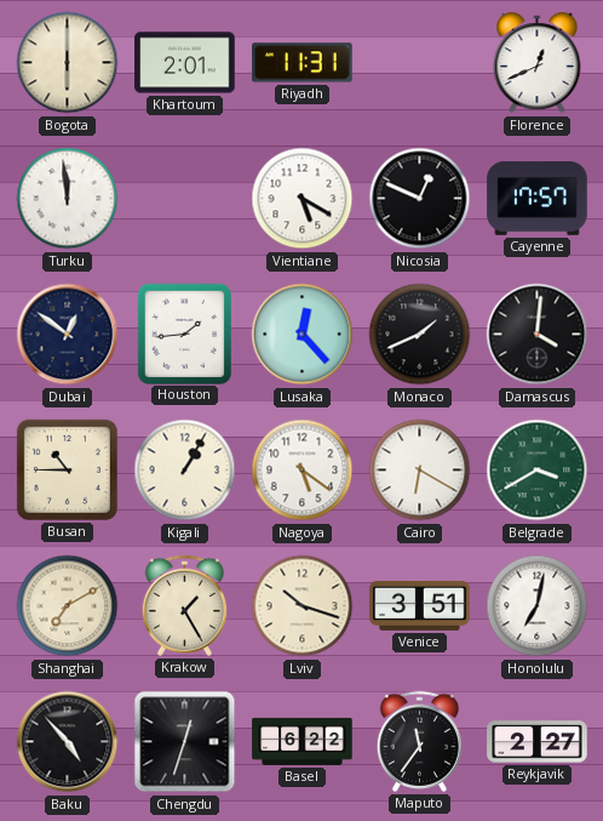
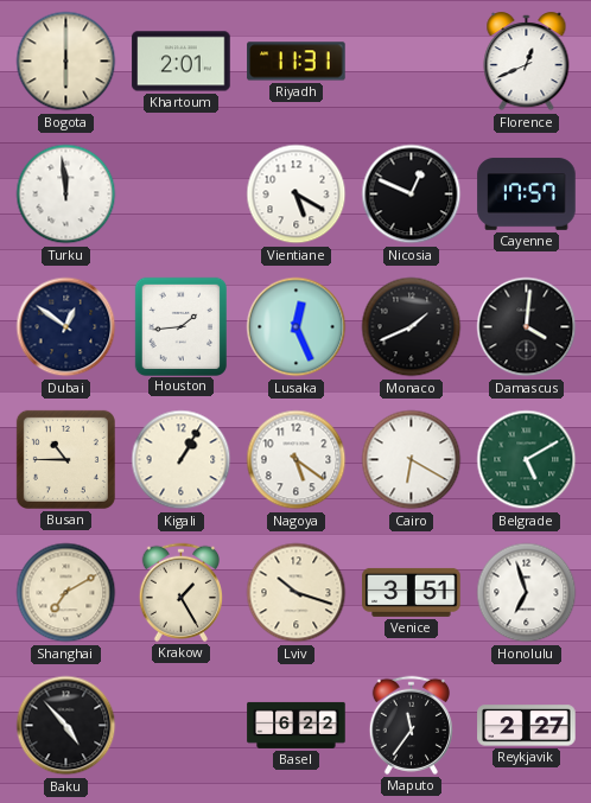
Lusaka: 12:23 -> 12:26 (297, 327)
Belgrade: 3:40 -> 5:10 (527, 460)
Honolulu: 7:02 -> 6:57 (527, 593)
Chengdu: 12:33 -> none (185, 742)
